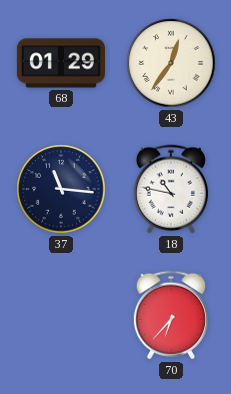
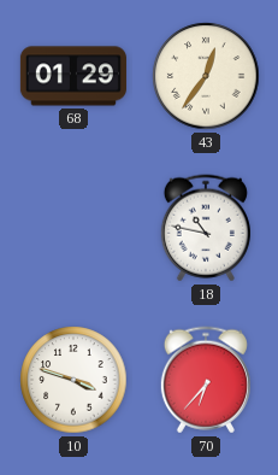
37: 11:16 -> none (61, 189)
10: none -> 3:48 (73, 380)
